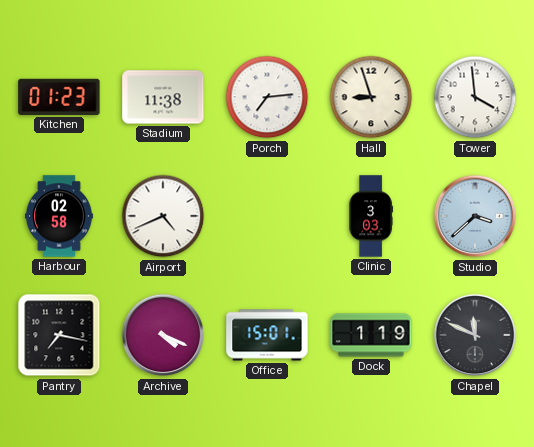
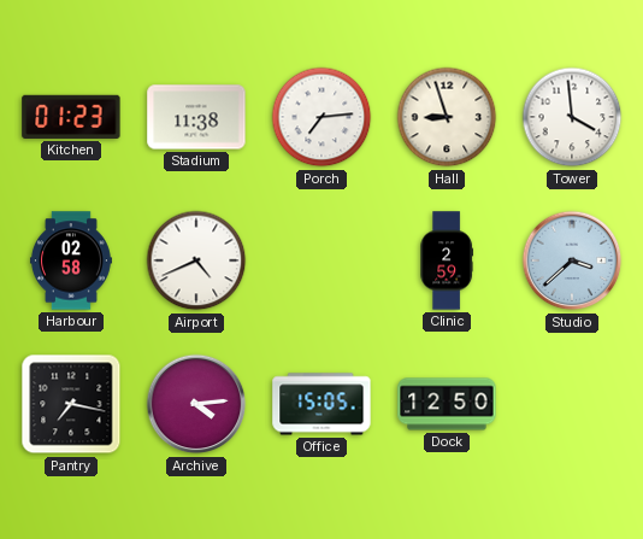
Clinic: 3:03 -> 2:59 (447, 260)
Archive: 4:19 -> 4:14 (196, 404)
Office: 15:01 -> 15:05 (321, 404)
Dock: 1:19 -> 12:50 (447, 404)
Chapel: 11:49 -> none (475, 335)
